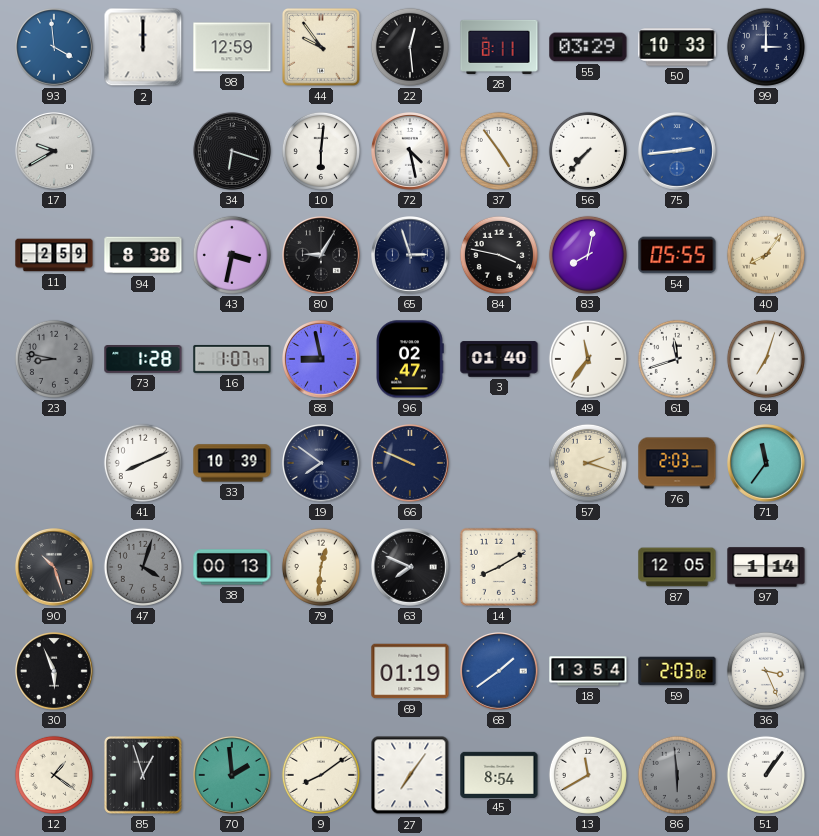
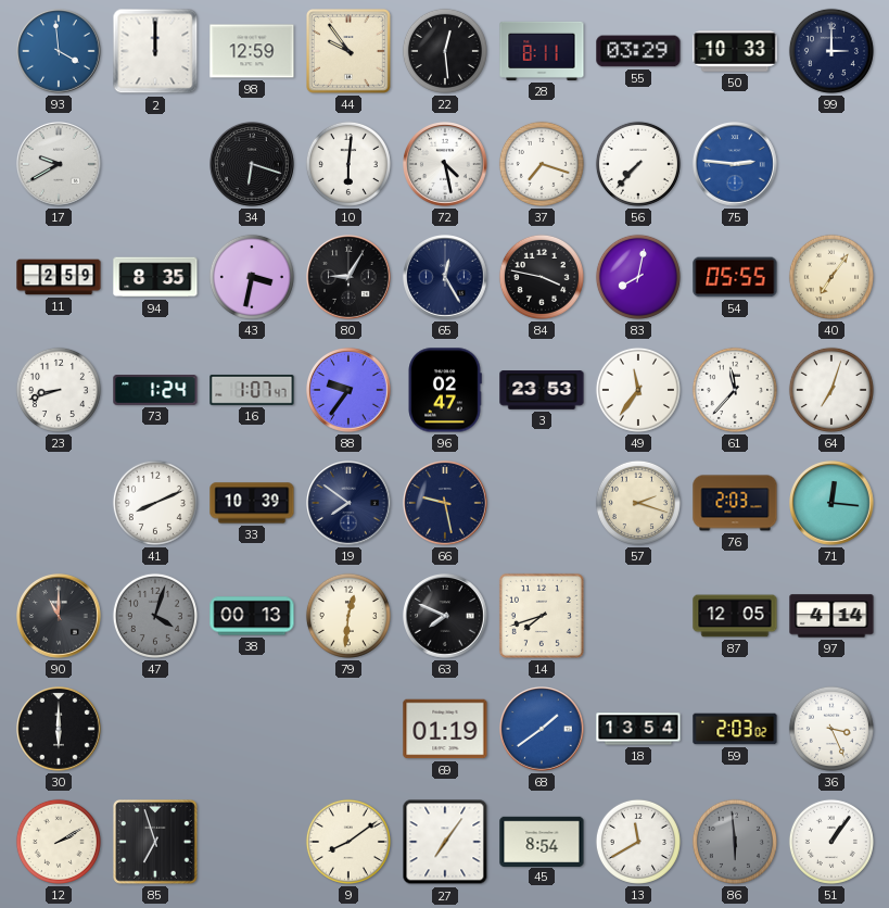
37: 4:54 -> 7:18 (542, 164)
75: 2:44 -> 2:46 (736, 165)
94: 8:38 -> 8:35 (155, 277)
65: 2:57 -> 12:25 (446, 278)
40: 8:06 -> 7:06 (831, 277)
23: 8:47 -> 8:42 (59, 390)
23 dial: grey -> white (59, 390)
73: 1:28 -> 1:24 (155, 391)
88: 8:58 -> 9:36 (350, 391)
3: 01:40 -> 23:53 (542, 390)
61: 11:42 -> 11:37 (735, 390)
66: 9:49 -> 9:28 (446, 504)
71: 11:36 -> 12:16 (833, 504)
90: 10:27 -> 11:00 (60, 617)
14: 8:10 -> 7:42 (542, 616)
97: 1:14 -> 4:14 (831, 616)
30: 5:56 -> 6:00 (60, 730)
12: 1:21 -> 2:10 (59, 842)
85: 12:57 -> 6:57 (156, 843)
70: 1:59 -> none (233, 776)
